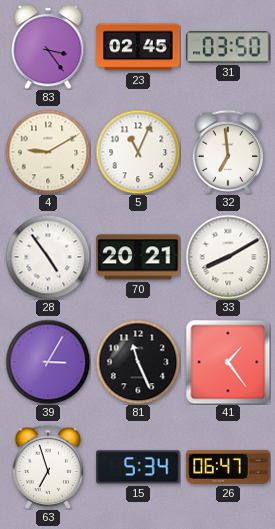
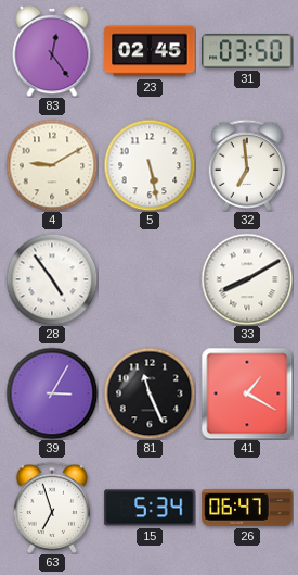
83: 3:24 -> 12:24 (52, 51)
5: 11:04 -> 5:28 (150, 165)
70: 20:21 -> none (138, 257)
41: 1:24 -> 1:20 (247, 393)
